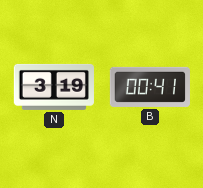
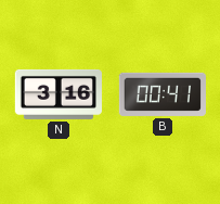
N: 3:19 -> 3:16 (59, 94)
